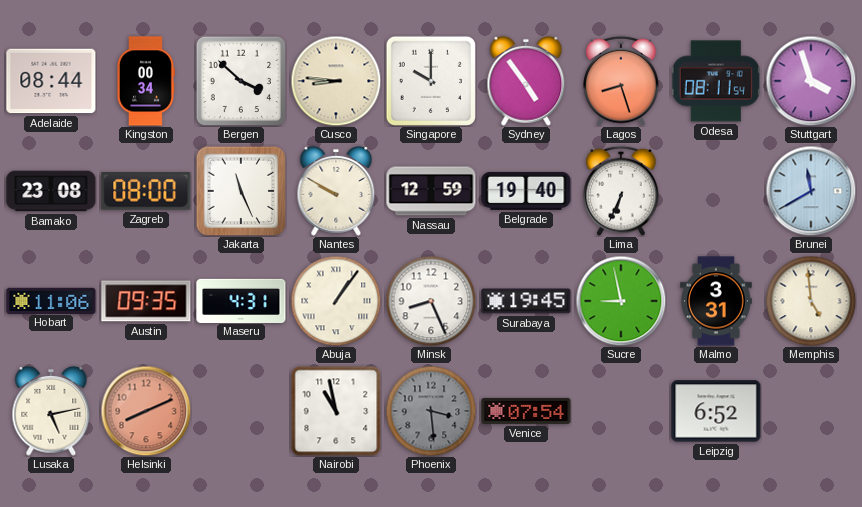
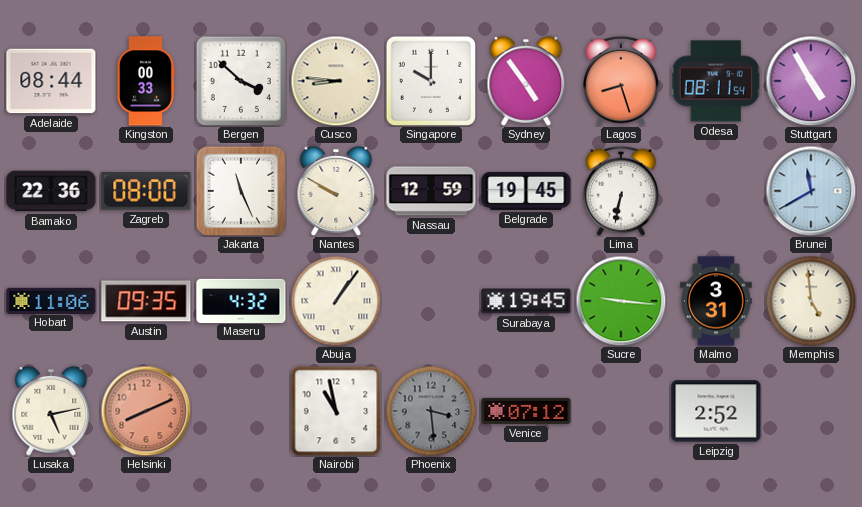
Kingston: 00:34 -> 00:33 (145, 81)
Stuttgart: 3:57 -> 4:55 (811, 81)
Bamako: 23:08 -> 22:36 (51, 191)
Belgrade: 19:40 -> 19:45 (526, 191)
Lima: 6:34 -> 6:32 (621, 191)
Maseru: 4:31 -> 4:32 (241, 300)
Minsk: 8:26 -> none (431, 301)
Sucre: 8:58 -> 9:16 (621, 301)
Venice: 07:54 -> 07:12 (526, 411)
Leipzig: 6:52 -> 2:52 (716, 411)
